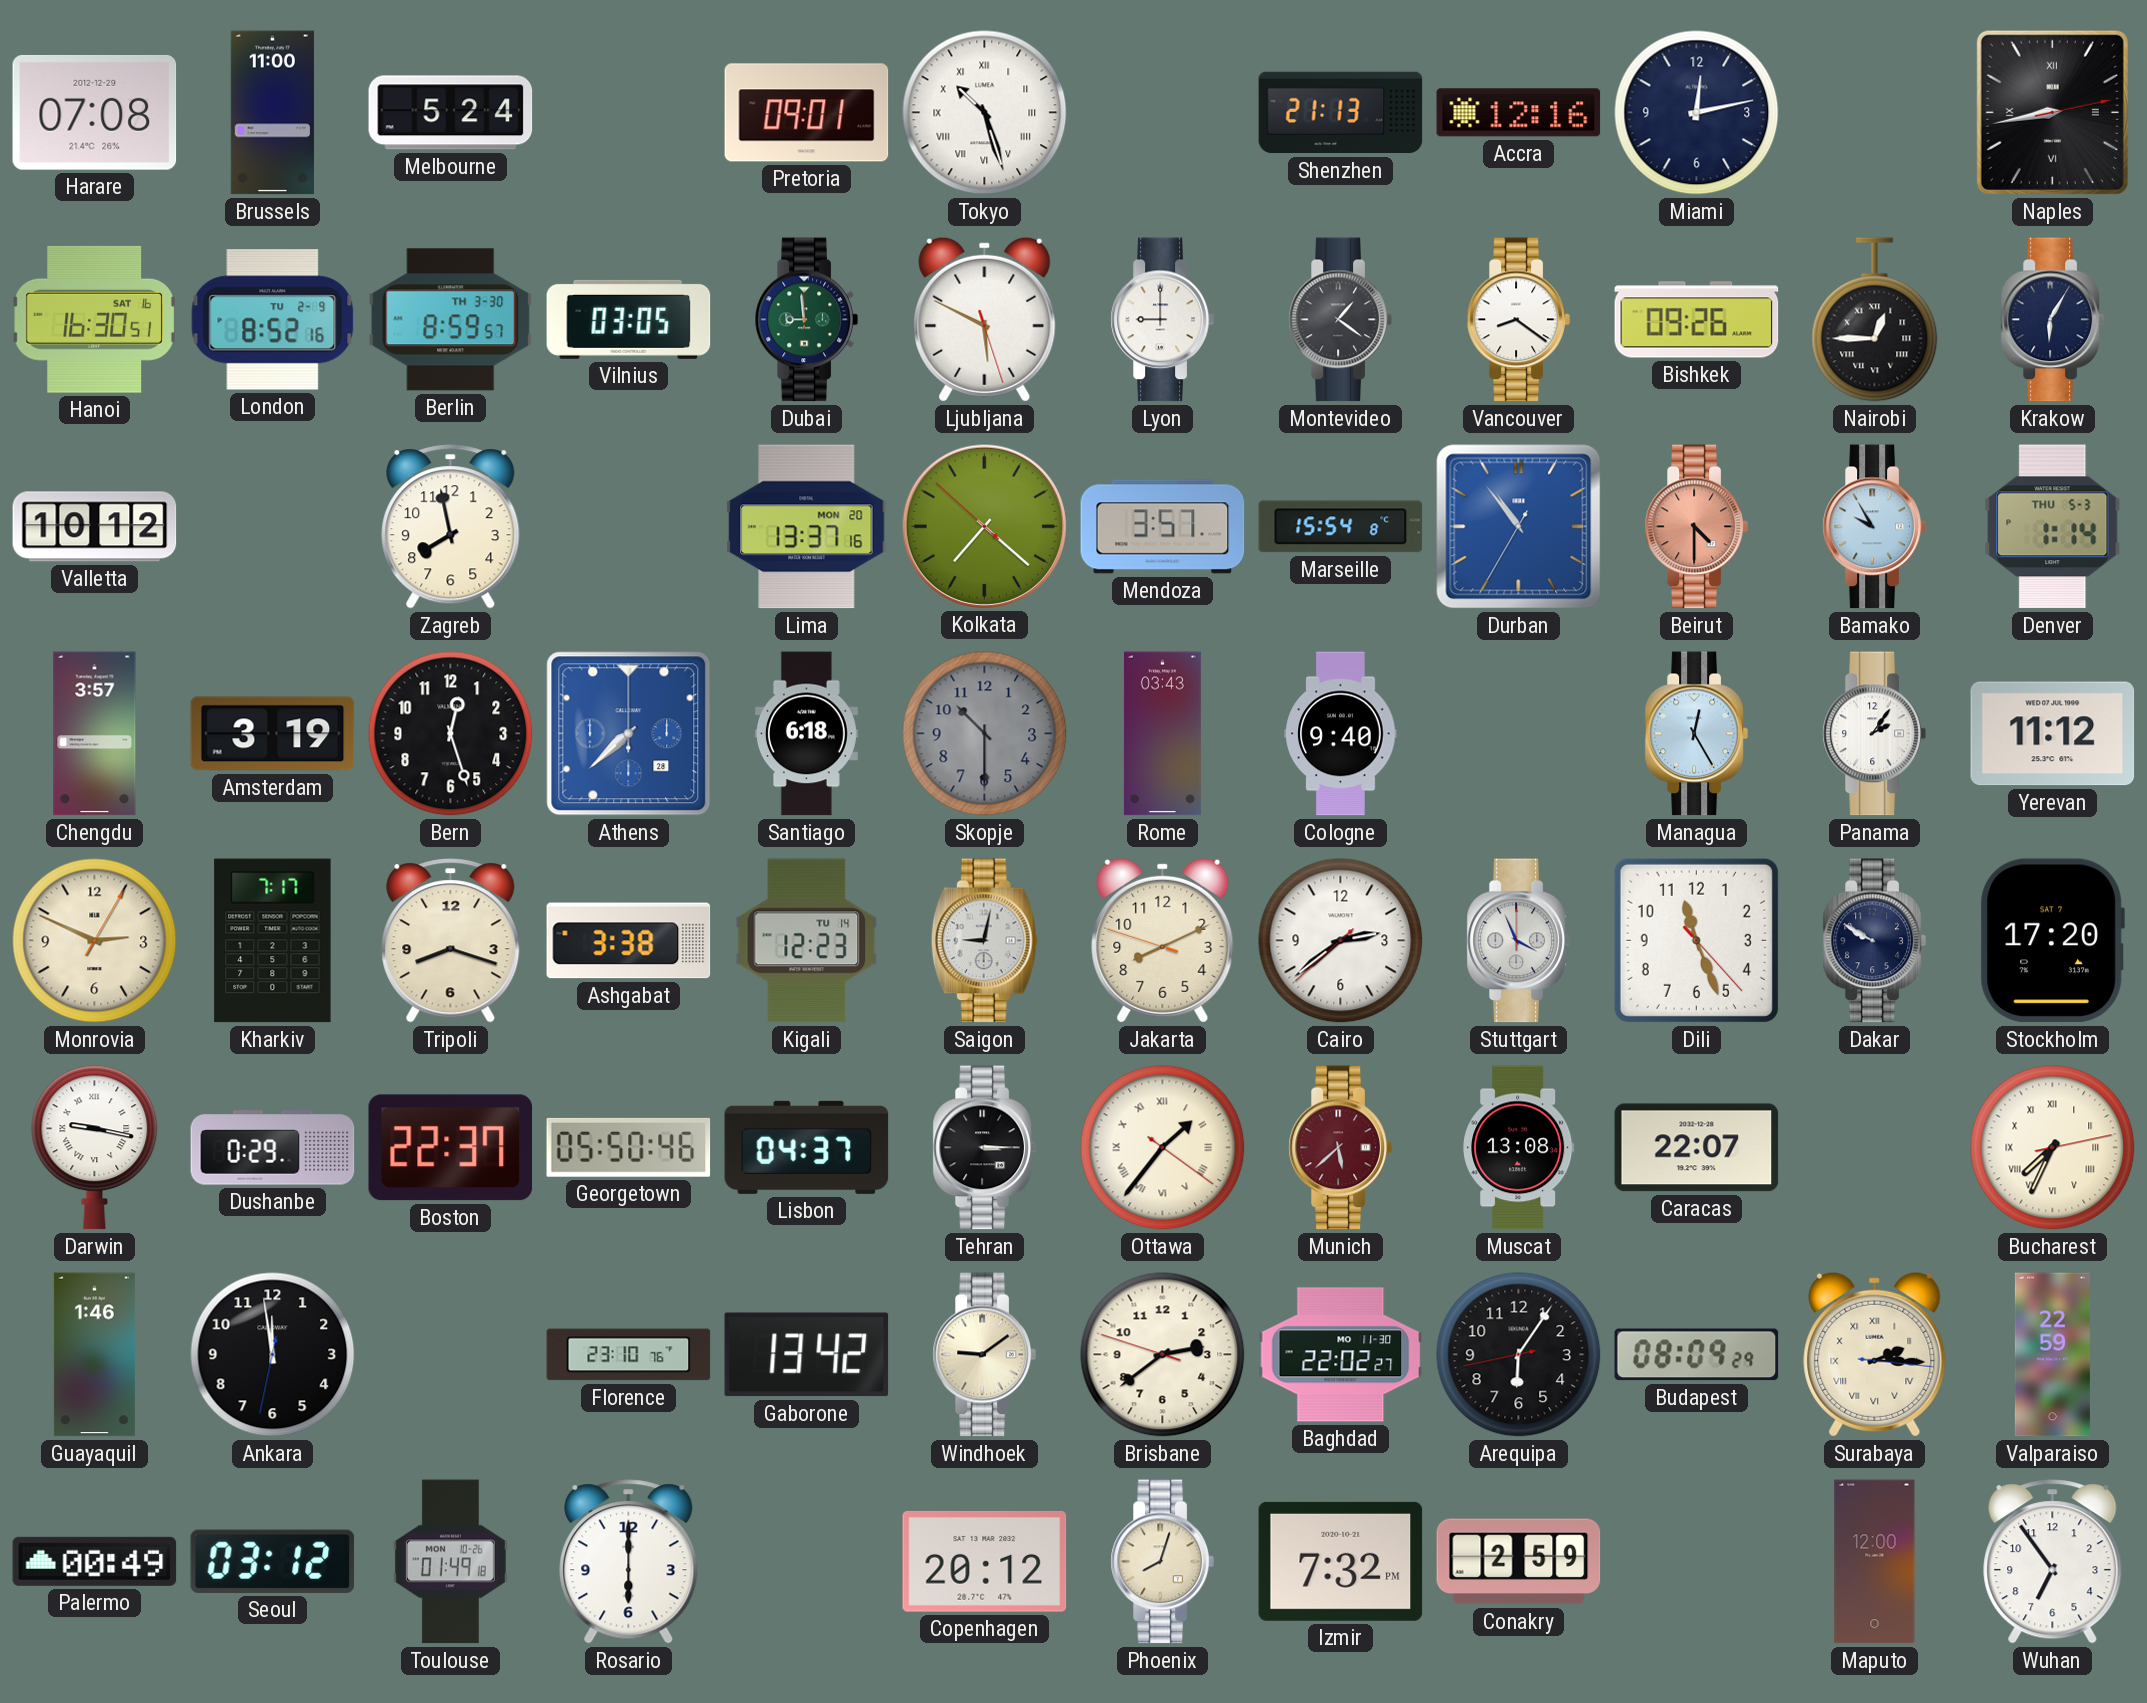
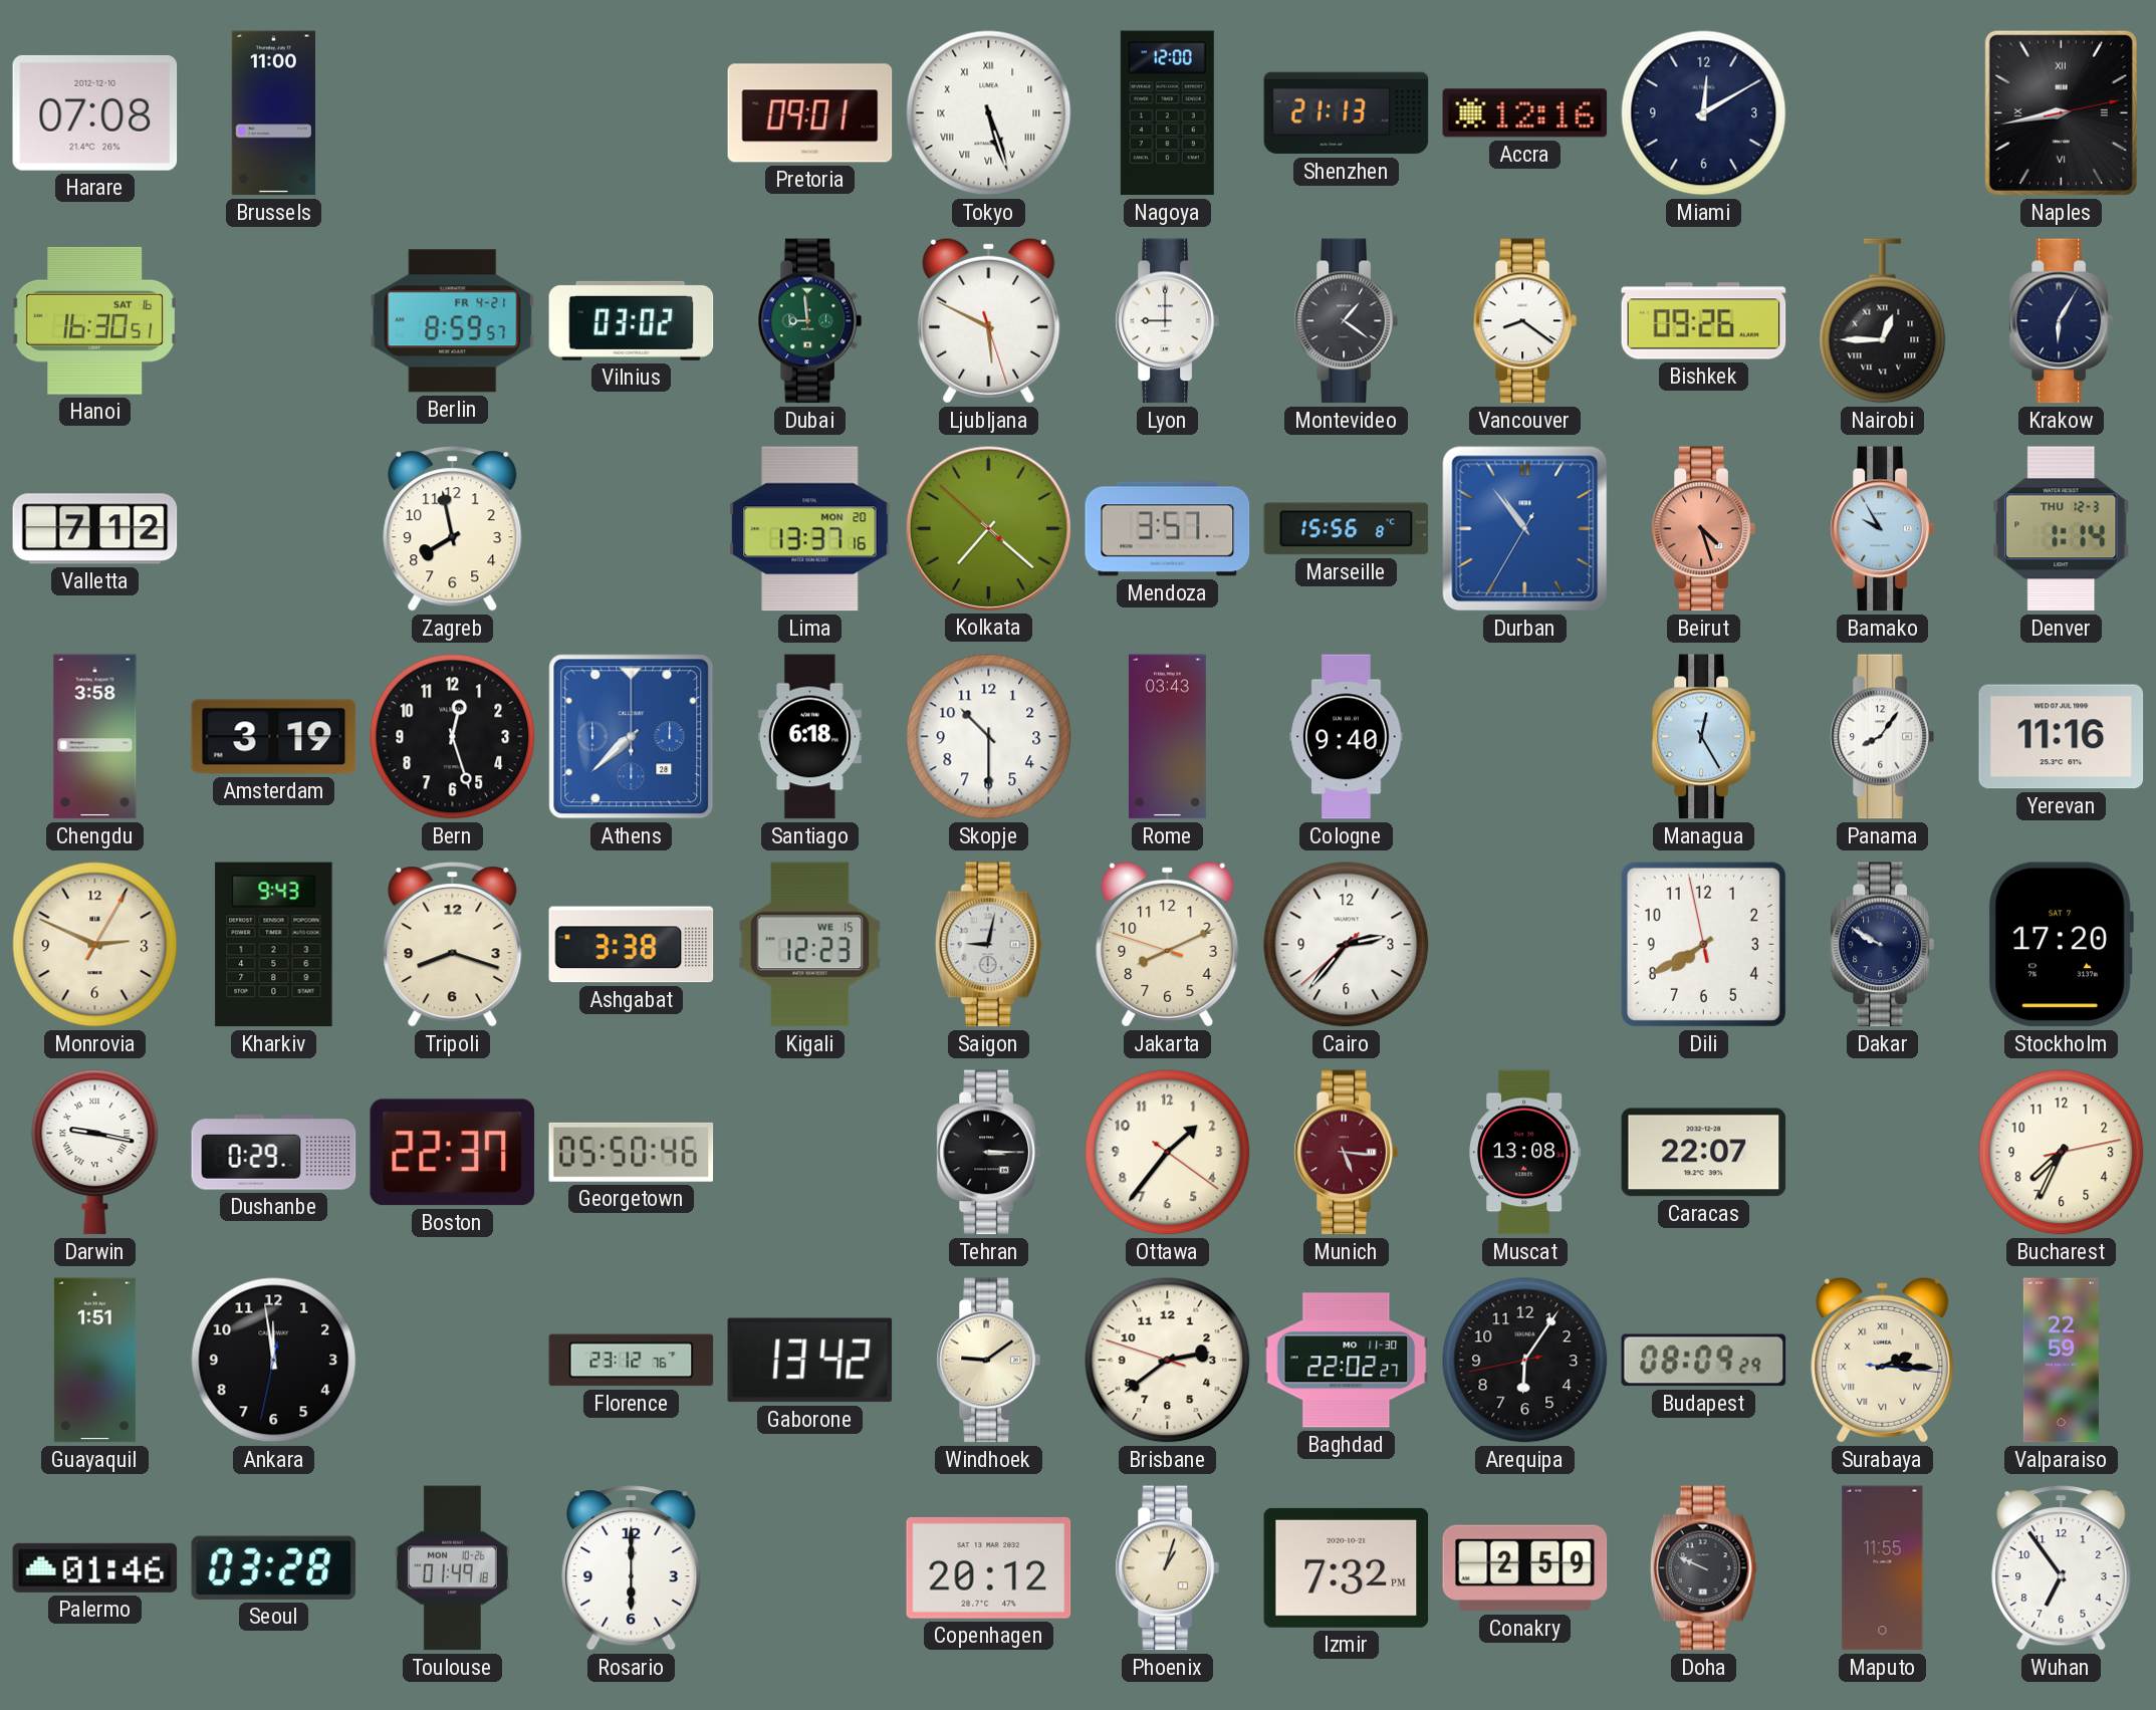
Harare date: 2012-12-29 -> 2012-12-10 (95, 113)
Melbourne: 5:24 -> none (451, 113)
Tokyo: 10:27 -> 5:27 (989, 113)
Nagoya: none -> 12:00 (1167, 113)
Miami: 12:13 -> 12:10 (1704, 113)
London: 8:52 -> none (273, 320)
Berlin date: TH 3-30 -> FR 4-21 (453, 321)
Vilnius: 03:05 -> 03:02 (632, 320)
Valletta: 10:12 -> 7:12 (95, 529)
Marseille: 15:54 -> 15:56 (1347, 529)
Beirut: 4:30 -> 4:27 (1703, 529)
Denver date: THU 5-3 -> THU 12-3 (2062, 529)
Chengdu: 3:57 -> 3:58 (95, 737)
Skopje dial: grey -> white (989, 737)
Panama: 2:06 -> 8:06 (1882, 737)
Yerevan: 11:12 -> 11:16 (2062, 737)
Kharkiv: 7:17 -> 9:43 (274, 945)
Kigali date: TU 14 -> WE 15 (810, 945)
Cairo: 2:38 -> 2:36 (1347, 945)
Stuttgart: 3:56 -> none (1518, 941)
Dili: 11:26 -> 7:39 (1703, 944)
Lisbon: 04:37 -> none (807, 1147)
Ottawa numerals: Roman -> Arabic (1168, 1153)
Munich: 5:38 -> 5:16 (1346, 1153)
Bucharest numerals: Roman -> Arabic (2062, 1153)
Guayaquil: 1:46 -> 1:51 (94, 1361)
Florence: 23:10 -> 23:12 (632, 1361)
Palermo: 00:49 -> 01:46 (95, 1567)
Seoul: 03:12 -> 03:28 (274, 1567)
Phoenix: 8:03 -> 1:03 (1167, 1568)
Doha: none -> 9:49 (1703, 1568)
Maputo: 12:00 -> 11:55 (1883, 1568)
